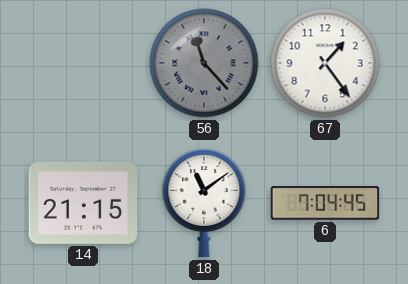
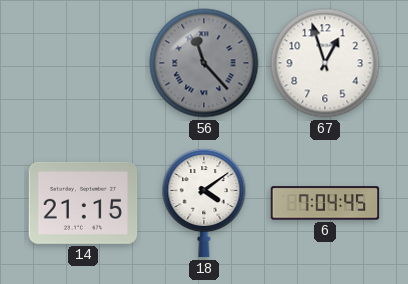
67: 1:24 -> 12:57 (325, 63)
18: 11:09 -> 4:09 (204, 203)
